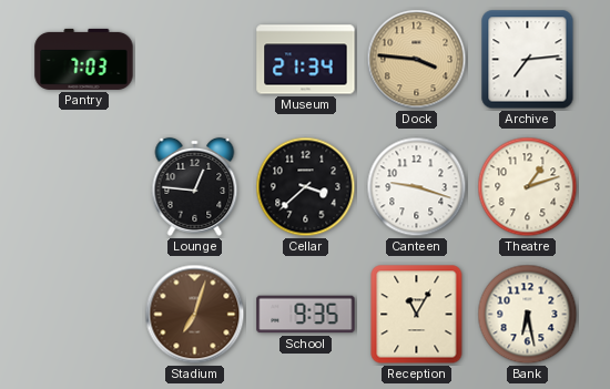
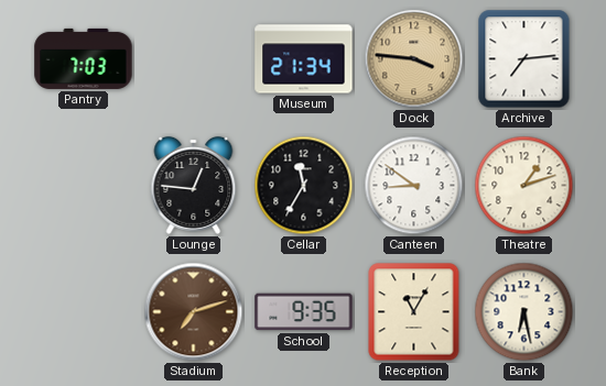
Cellar: 3:38 -> 11:35 (304, 186)
Canteen: 9:18 -> 8:51 (414, 186)
Stadium: 7:03 -> 7:12 (194, 312)
